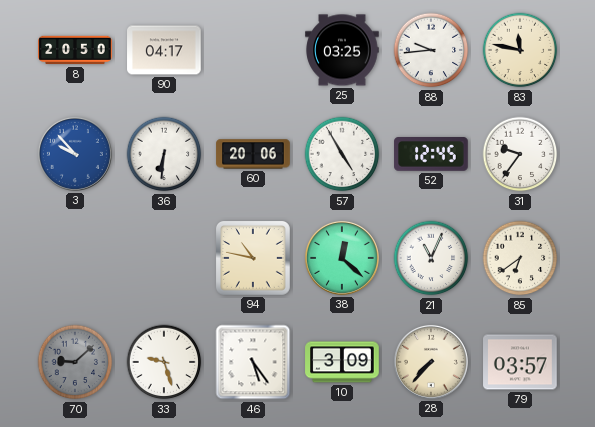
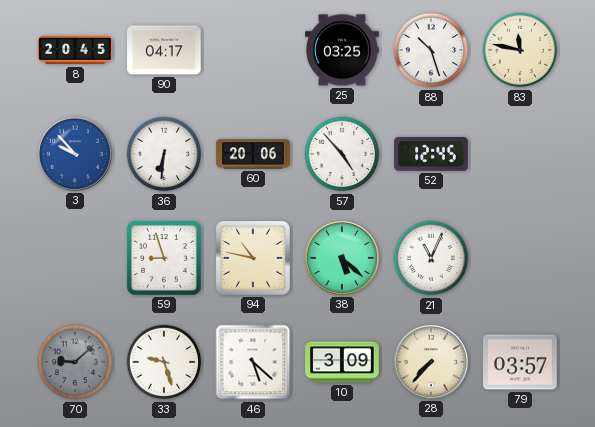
8: 20:50 -> 20:45 (75, 50)
88: 9:44 -> 10:27 (431, 50)
57: 4:55 -> 4:53 (342, 154)
31: 9:36 -> none (520, 154)
59: none -> 8:57 (164, 258)
38: 12:22 -> 5:22 (342, 258)
85: 6:39 -> none (520, 258)
46: 5:24 -> 5:22 (253, 362)
